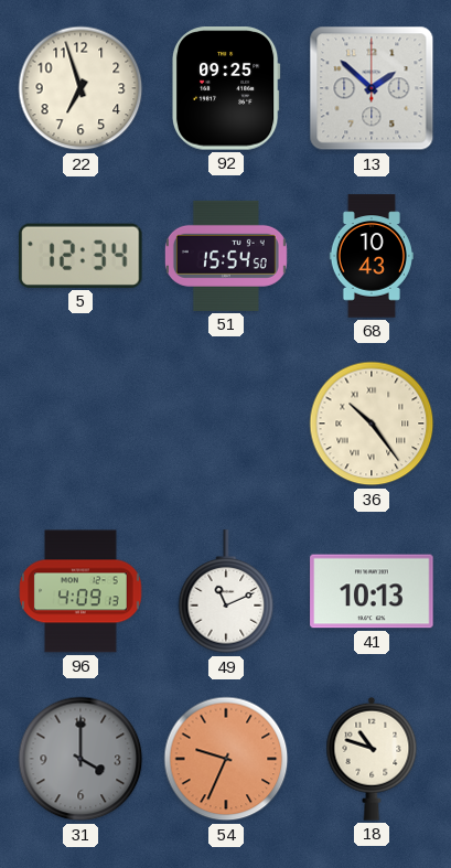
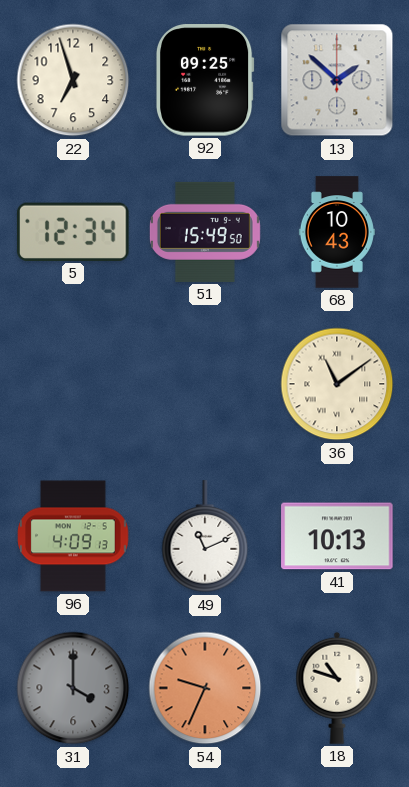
51: 15:54 -> 15:49 (205, 232)
36: 10:24 -> 11:09 (337, 384)
